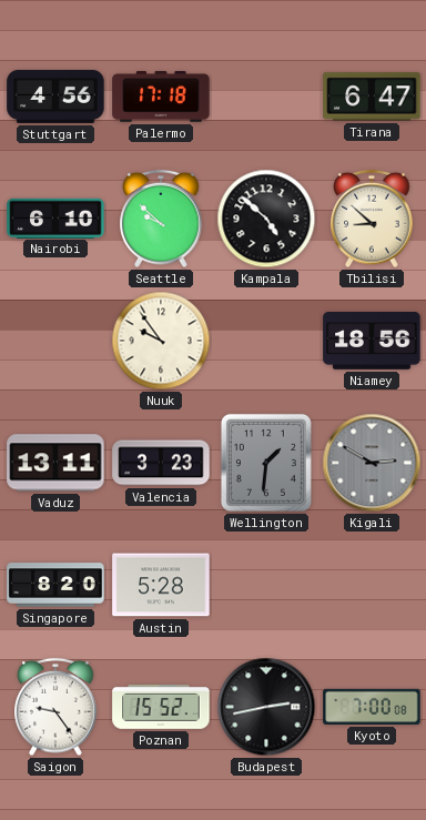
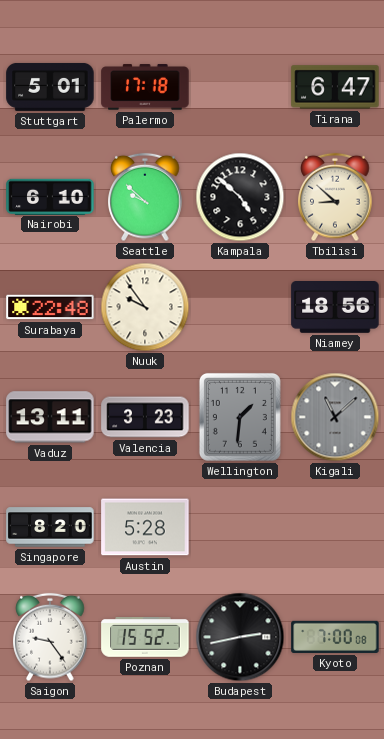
Stuttgart: 4:56 -> 5:01 (50, 87)
Surabaya: none -> 22:48 (50, 307)
Kigali: 2:50 -> 11:08 (335, 417)
